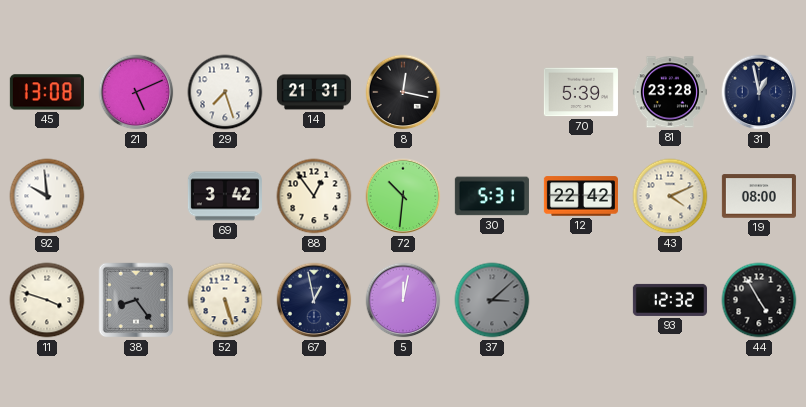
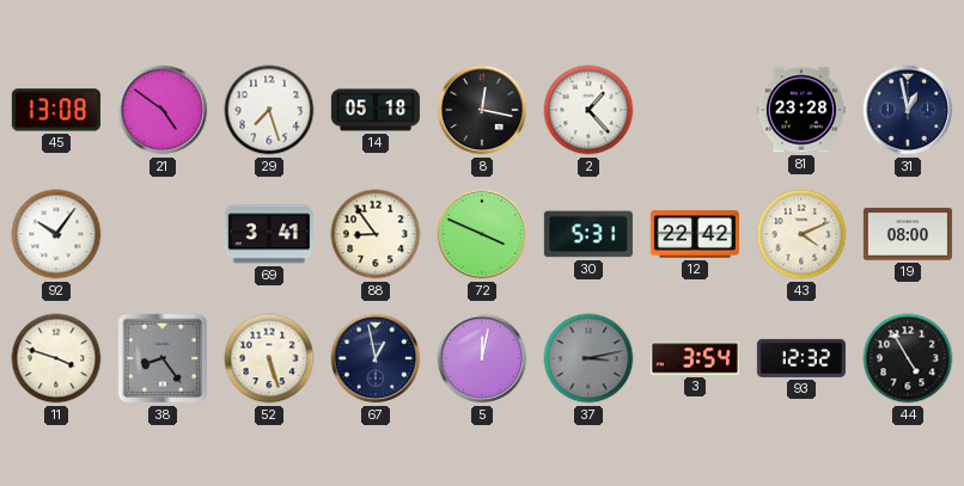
21: 5:11 -> 4:51 (163, 110)
14: 21:31 -> 05:18 (376, 110)
2: none -> 1:23 (588, 110)
70: 5:39 -> none (581, 92)
92: 9:59 -> 10:06 (56, 234)
69: 3:42 -> 3:41 (269, 234)
88: 12:54 -> 8:54 (376, 234)
72: 10:31 -> 3:49 (482, 234)
37: 3:08 -> 3:13 (588, 358)
3: none -> 3:54 (695, 358)
